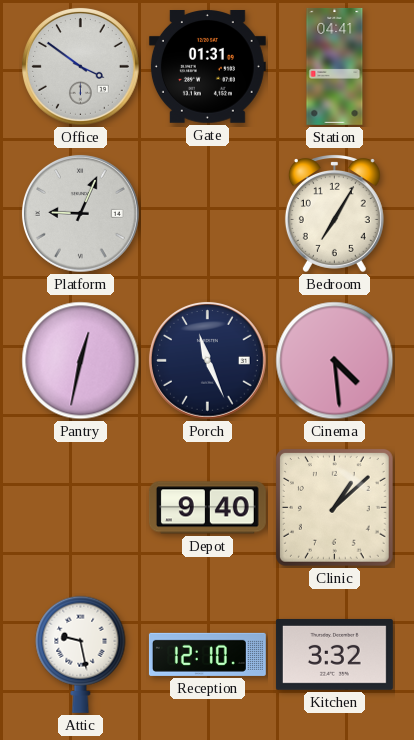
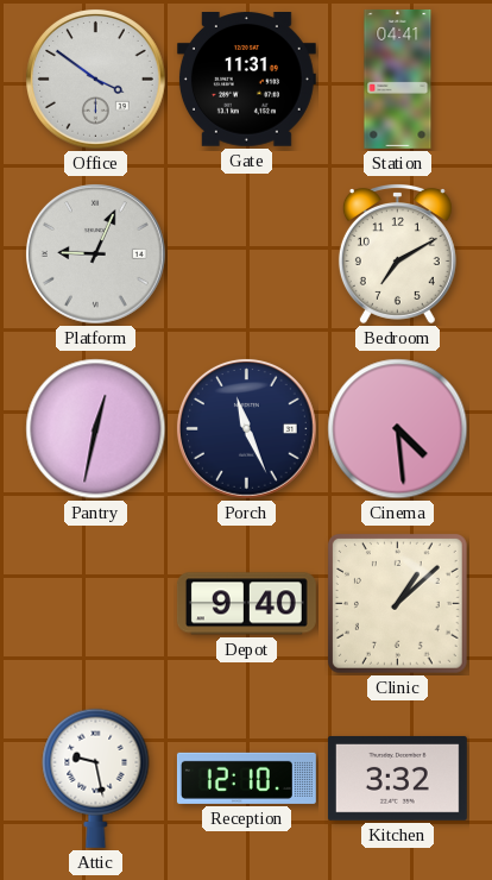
Gate: 01:31 -> 11:31 (246, 80)
Bedroom: 7:05 -> 7:10 (397, 254)
